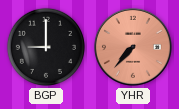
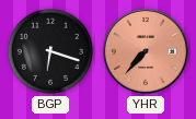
BGP: 9:00 -> 6:18 (50, 51)
